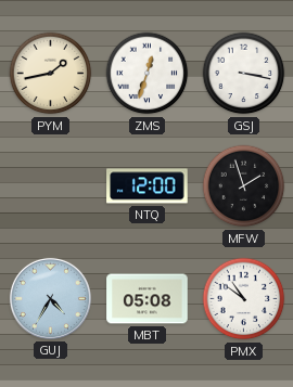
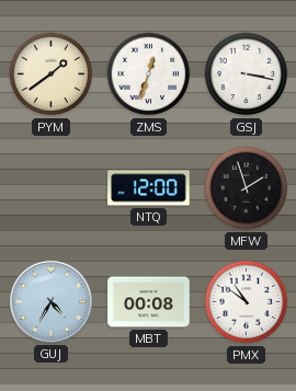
PYM: 1:43 -> 1:39 (52, 74)
MBT: 05:08 -> 00:08 (149, 302)
